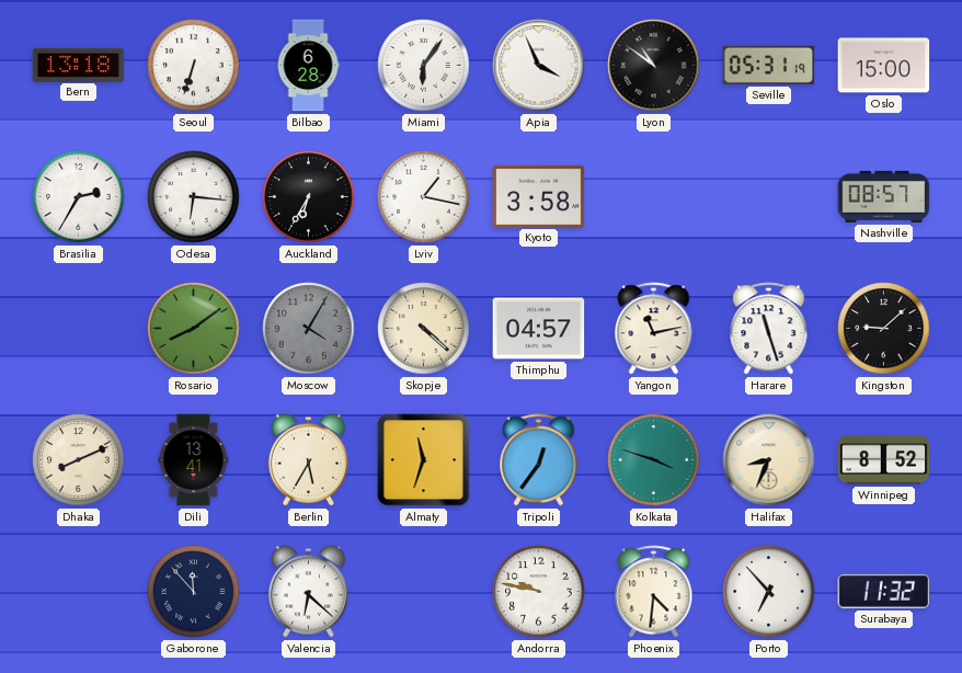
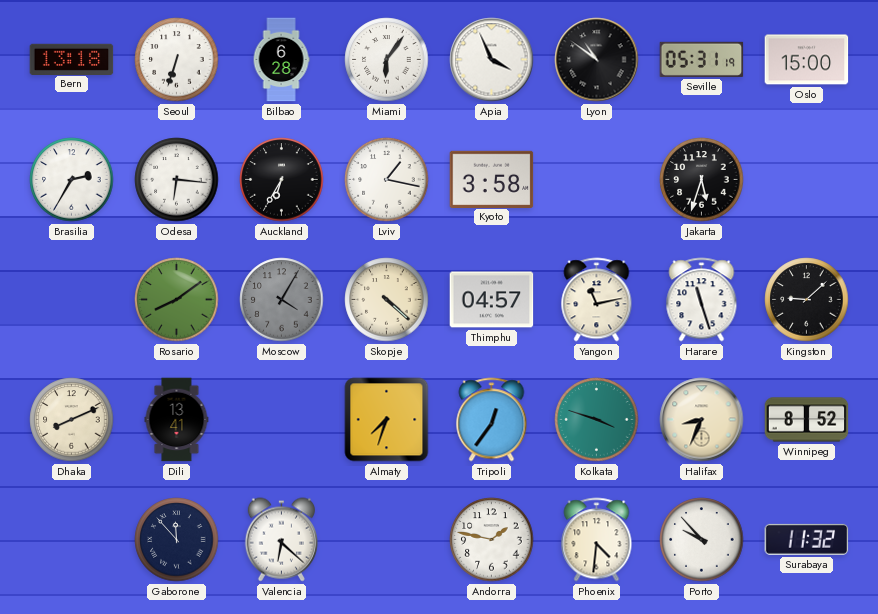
Jakarta: none -> 5:33 (702, 180)
Nashville: 08:57 -> none (884, 196)
Berlin: 5:35 -> none (308, 460)
Almaty: 11:33 -> 7:33 (387, 420)
Andorra: 9:47 -> 1:47 (492, 540)
Porto: 6:53 -> 9:53 (702, 540)
